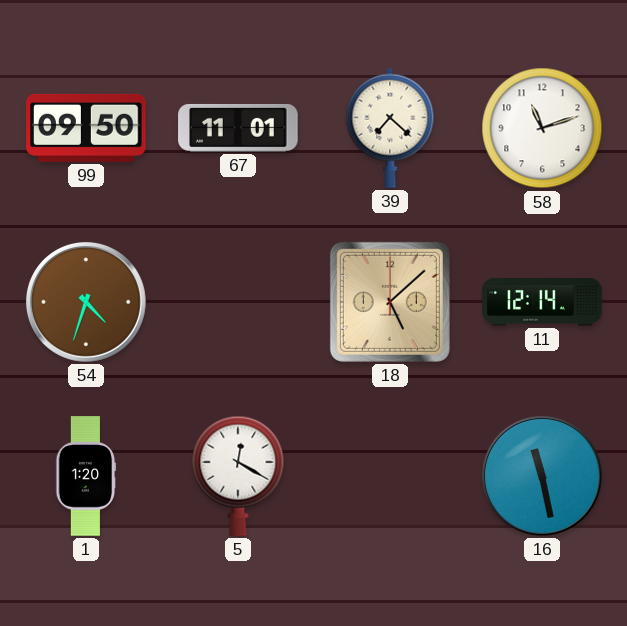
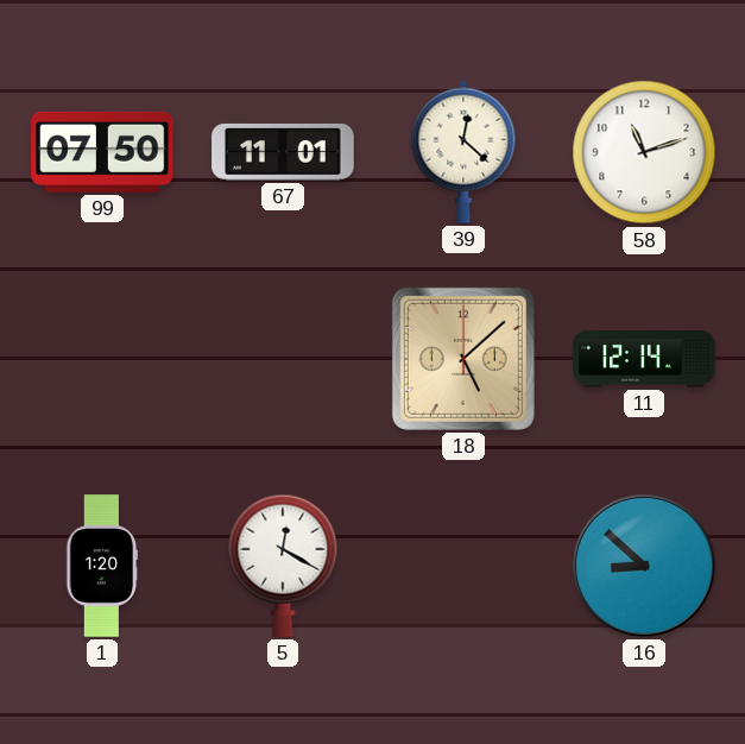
99: 09:50 -> 07:50 (102, 152)
39: 7:22 -> 12:22 (463, 152)
54: 4:33 -> none (86, 302)
16: 11:28 -> 8:52 (644, 566)
